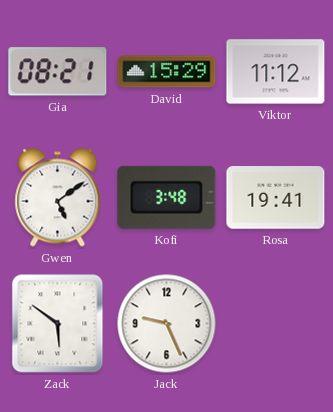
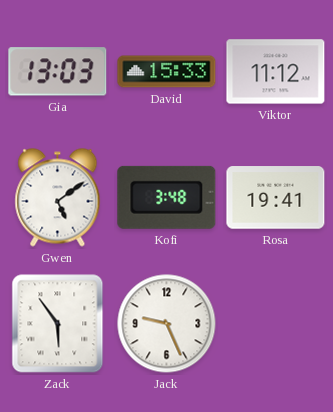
Gia: 08:21 -> 13:03 (58, 72)
David: 15:29 -> 15:33 (167, 72)
Zack: 5:51 -> 5:54 (58, 324)
